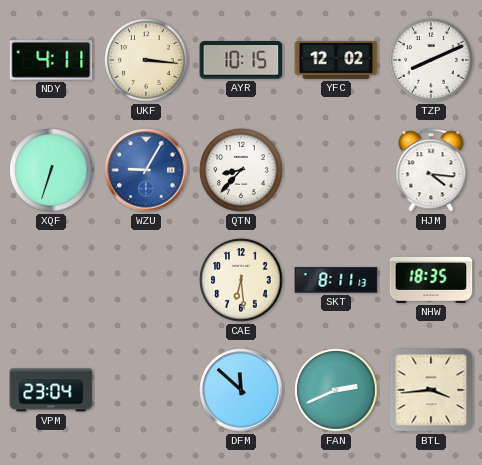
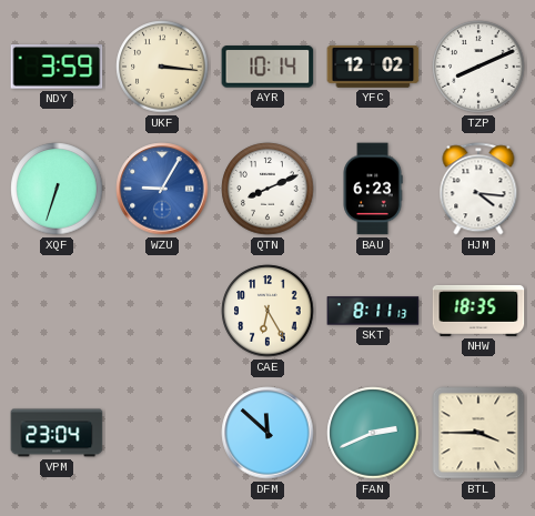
NDY: 4:11 -> 3:59 (57, 68)
AYR: 10:15 -> 10:14 (267, 67)
QTN: 8:37 -> 8:11 (267, 189)
BAU: none -> 6:23 (373, 189)
CAE: 6:29 -> 6:25 (267, 311)
BTL: 3:44 -> 3:45 (478, 433)
